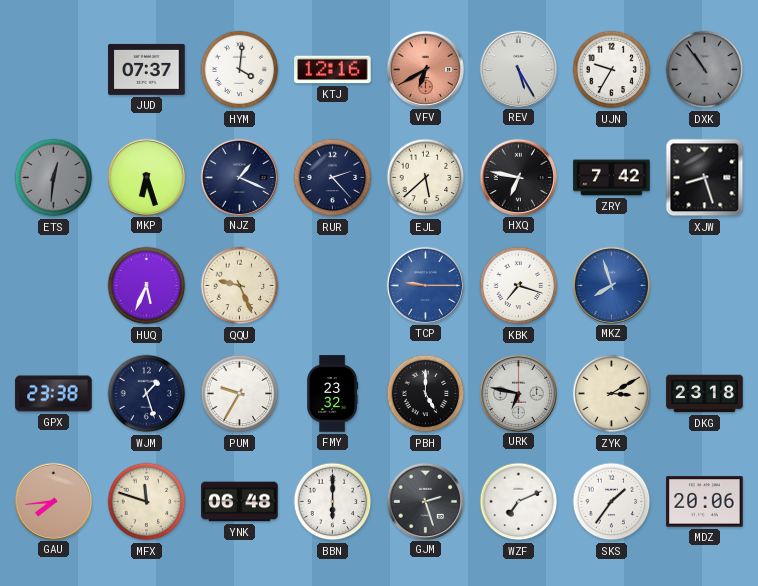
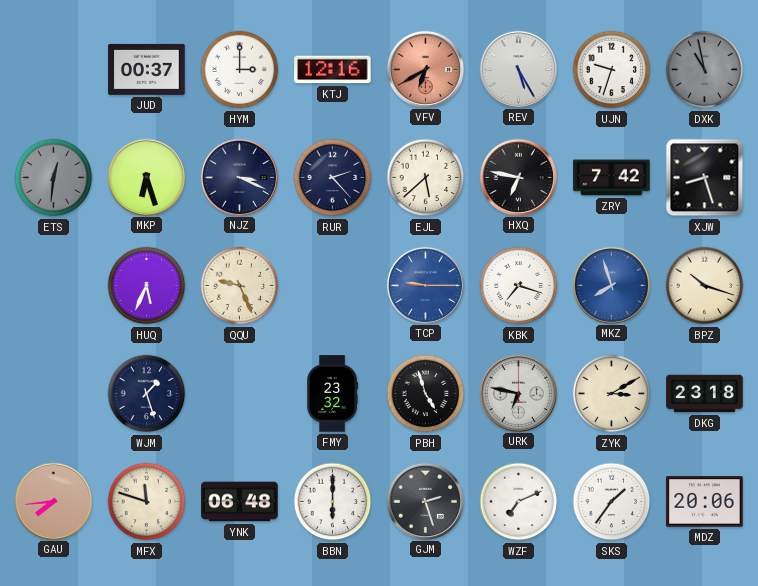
JUD: 07:37 -> 00:37 (147, 69)
HYM: 4:01 -> 3:00 (240, 70)
UJN: 9:35 -> 9:33 (612, 70)
DXK: 10:54 -> 10:58 (705, 70)
NJZ: 1:19 -> 3:19 (239, 177)
BPZ: none -> 10:18 (705, 286)
GPX: 23:38 -> none (54, 394)
PUM: 9:35 -> none (240, 394)
PBH: 5:00 -> 4:57 (426, 394)
